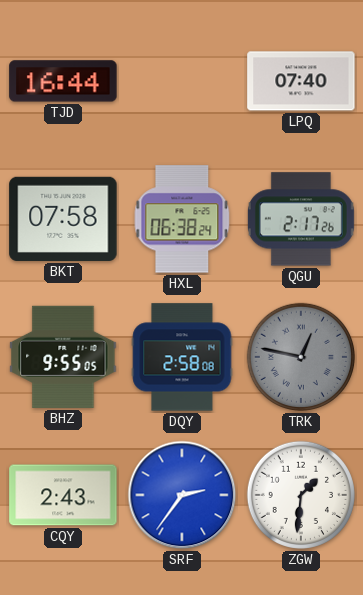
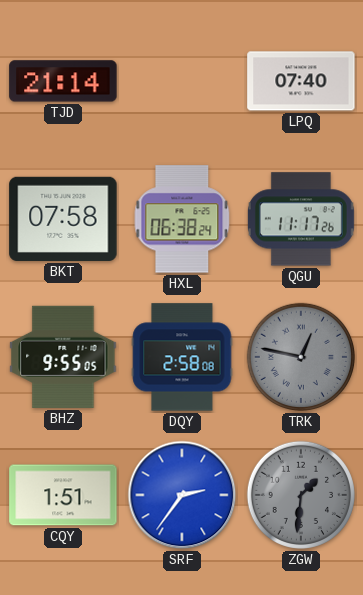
TJD: 16:44 -> 21:14 (63, 81)
QGU: 2:17 -> 11:17 (301, 219)
CQY: 2:43 -> 1:51 (63, 495)
ZGW dial: white -> grey (301, 495)
